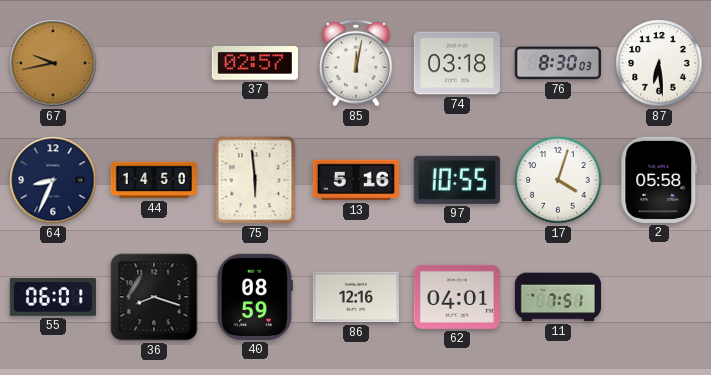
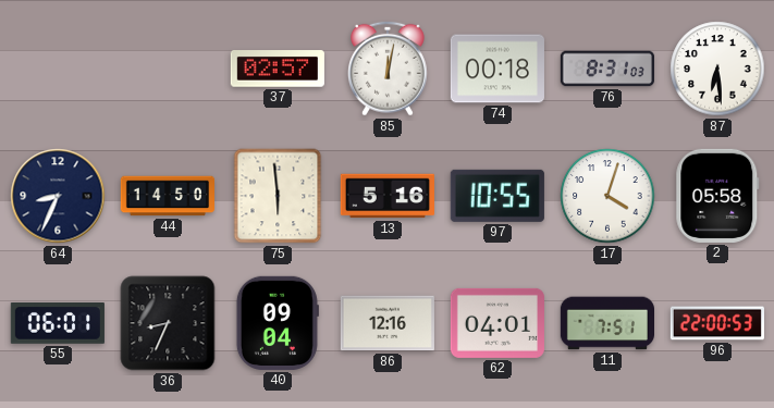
67: 9:43 -> none (53, 63)
74: 03:18 -> 00:18 (497, 69)
76: 8:30 -> 8:31 (607, 69)
36: 8:18 -> 8:34 (168, 323)
40: 08:59 -> 09:04 (278, 323)
96: none -> 22:00 (717, 323)
